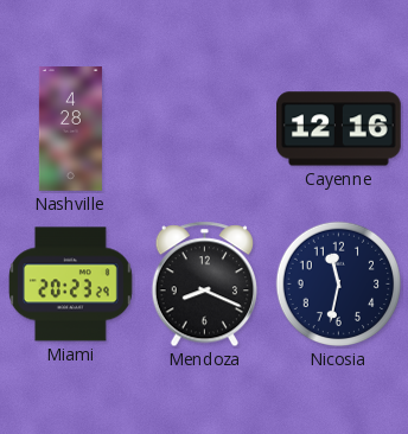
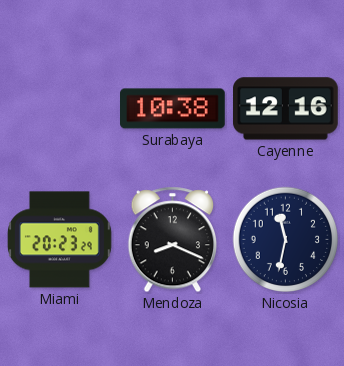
Nashville: 4:28 -> none (70, 129)
Surabaya: none -> 10:38 (173, 109)
